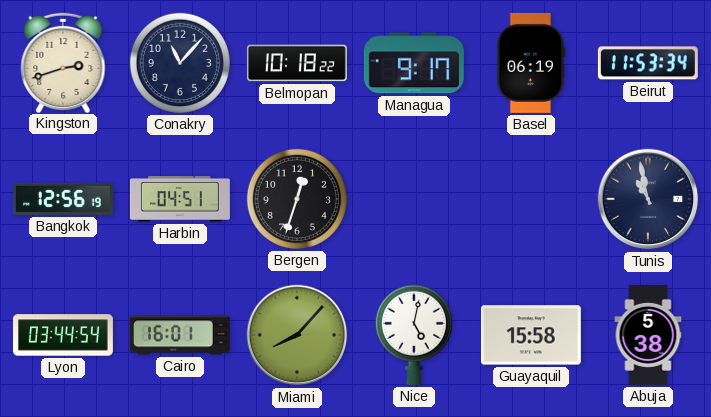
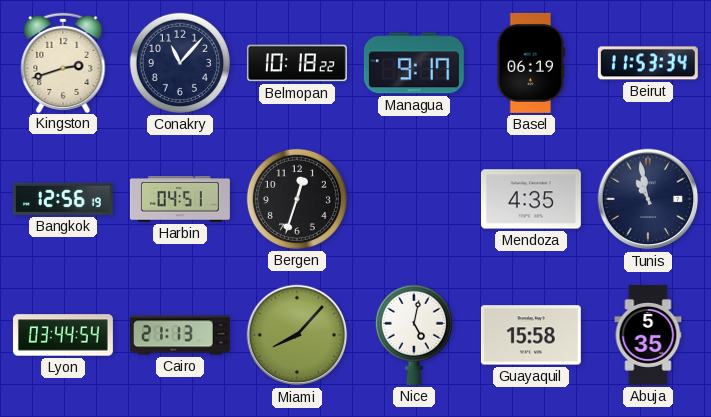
Mendoza: none -> 4:35 (531, 199)
Cairo: 16:01 -> 21:13 (180, 335)
Abuja: 5:38 -> 5:35 (648, 335)
